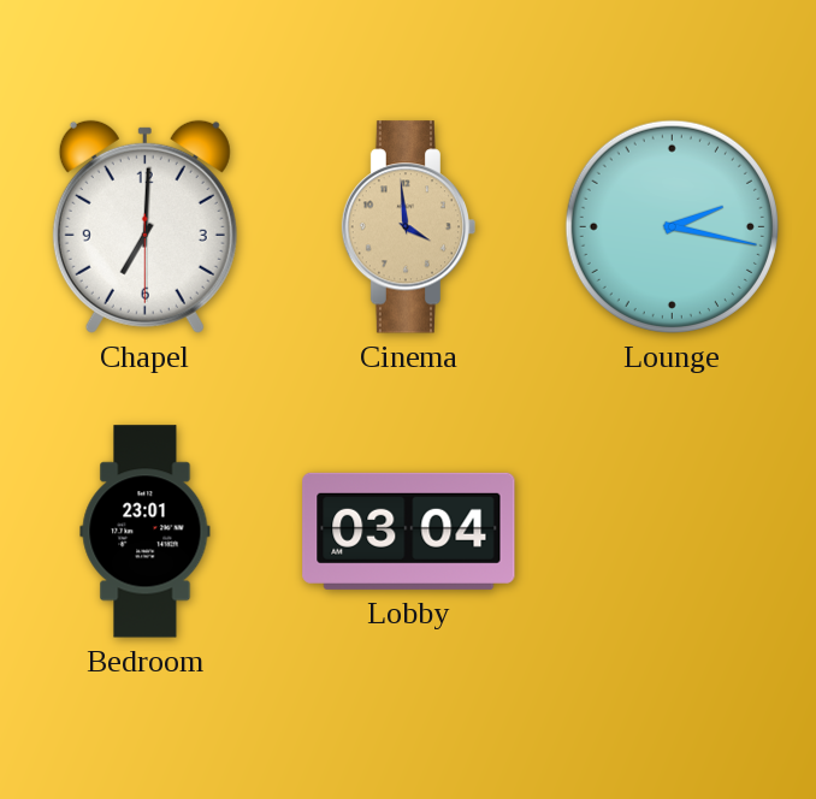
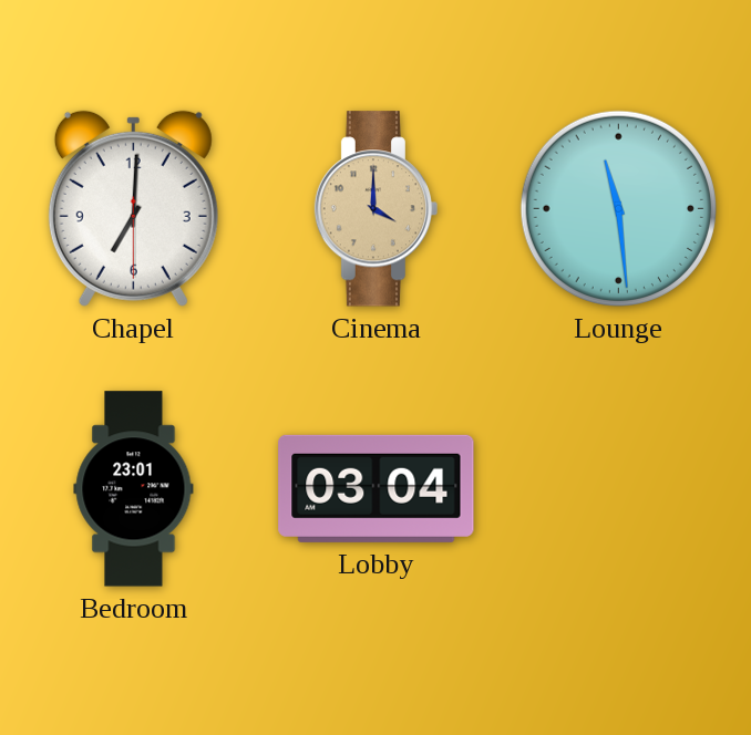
Cinema: 3:59 -> 4:00 (377, 209)
Lounge: 2:17 -> 11:29 (618, 208)
